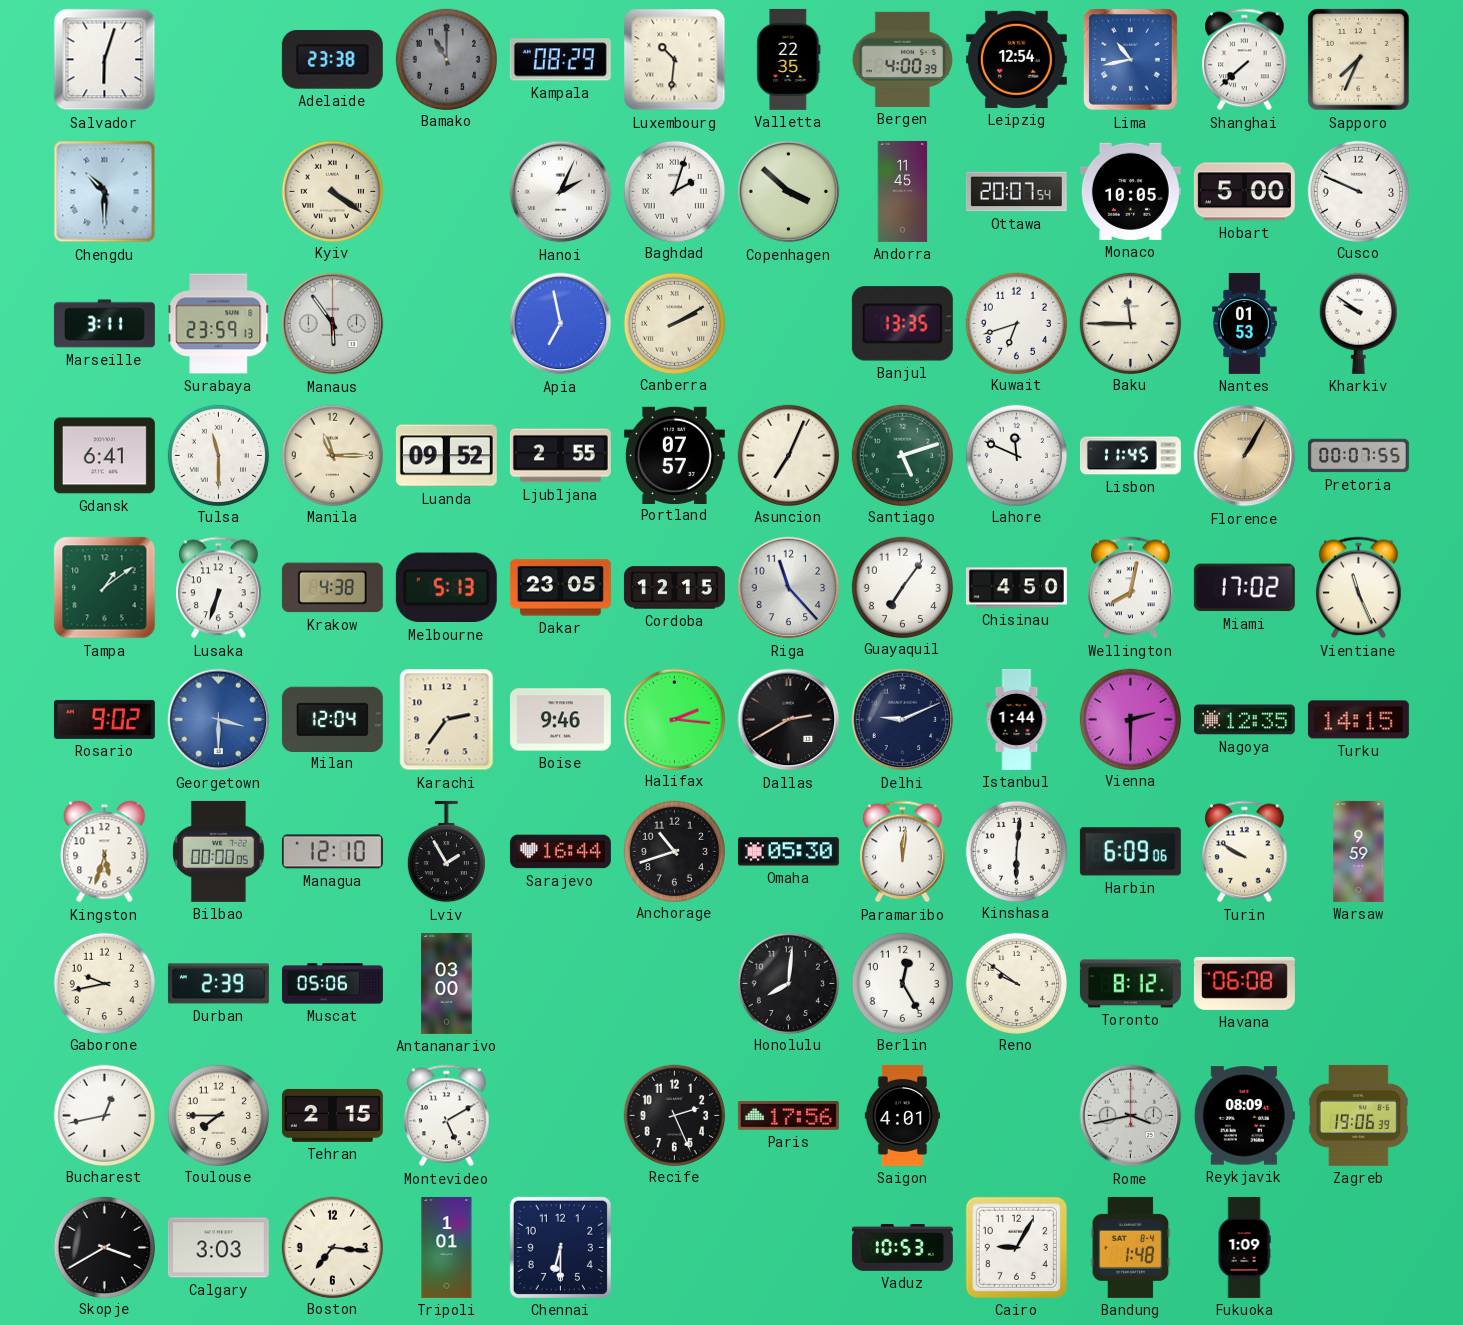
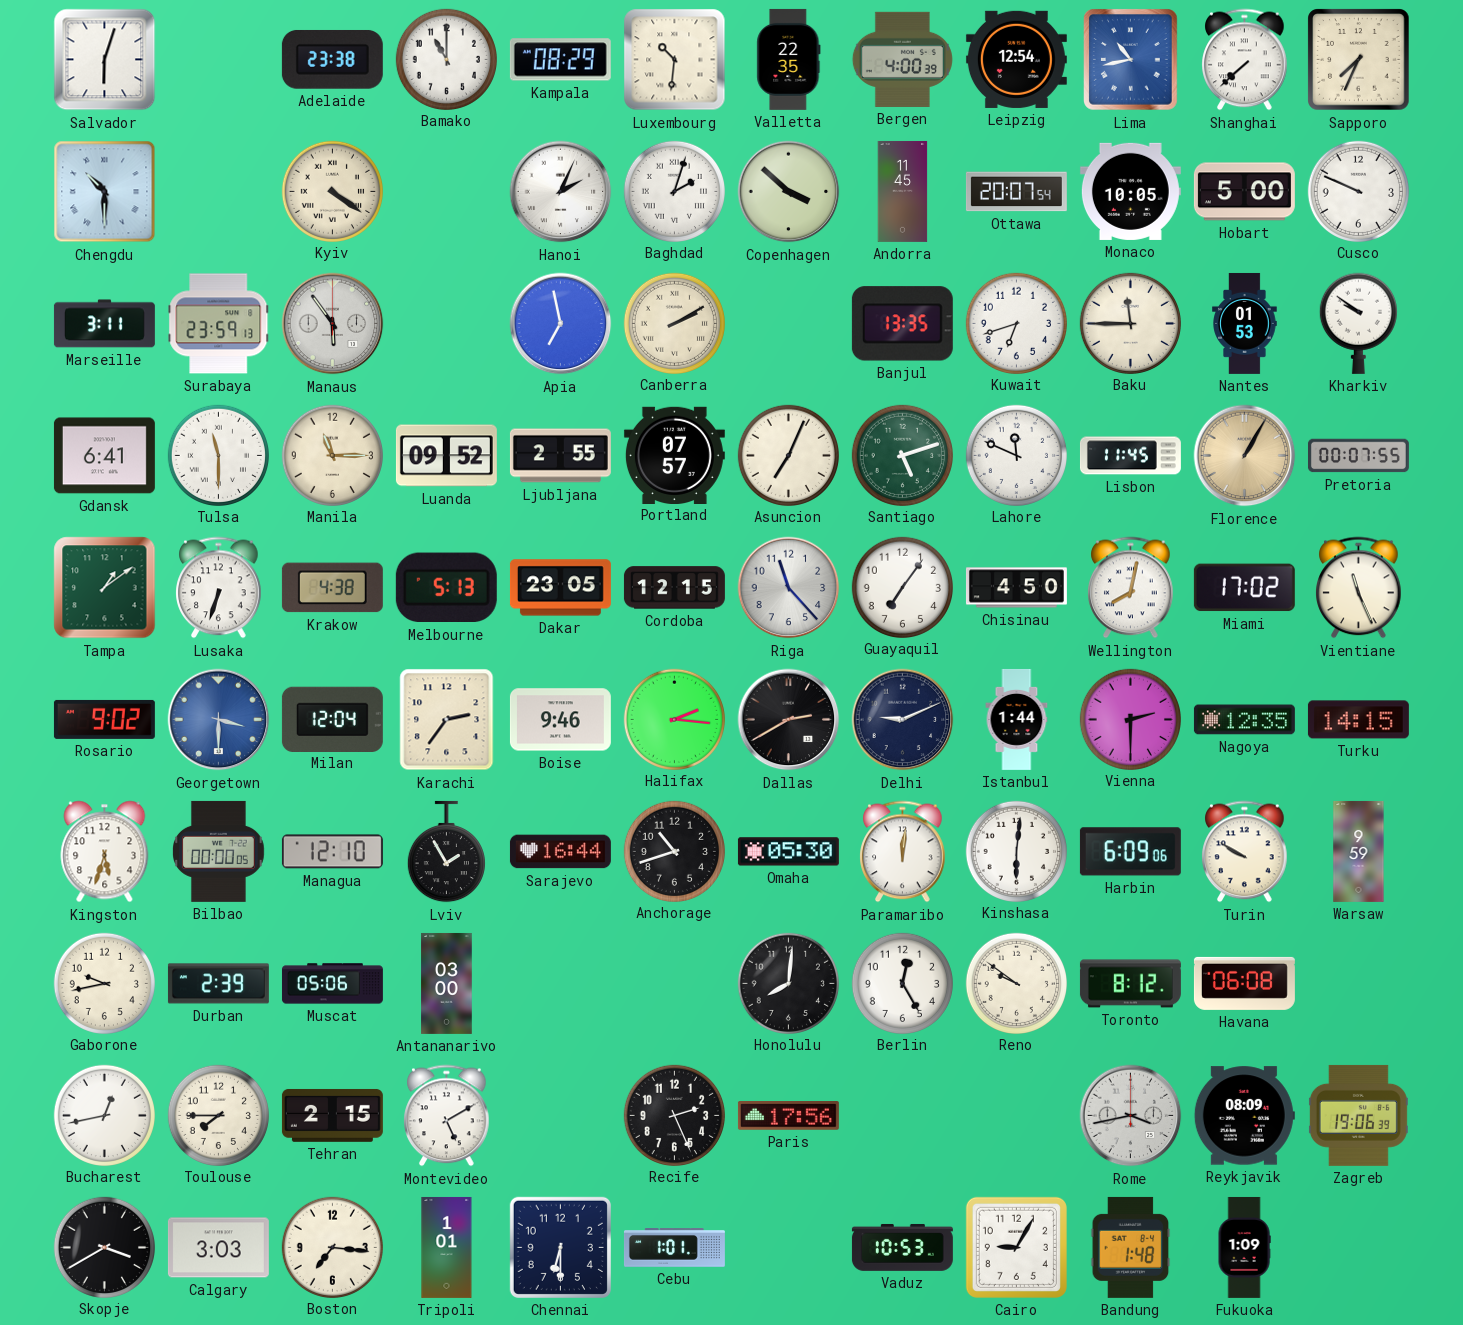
Bamako dial: grey -> white (446, 59)
Saigon: 4:01 -> none (903, 1115)
Cebu: none -> 1:01 (674, 1248)
